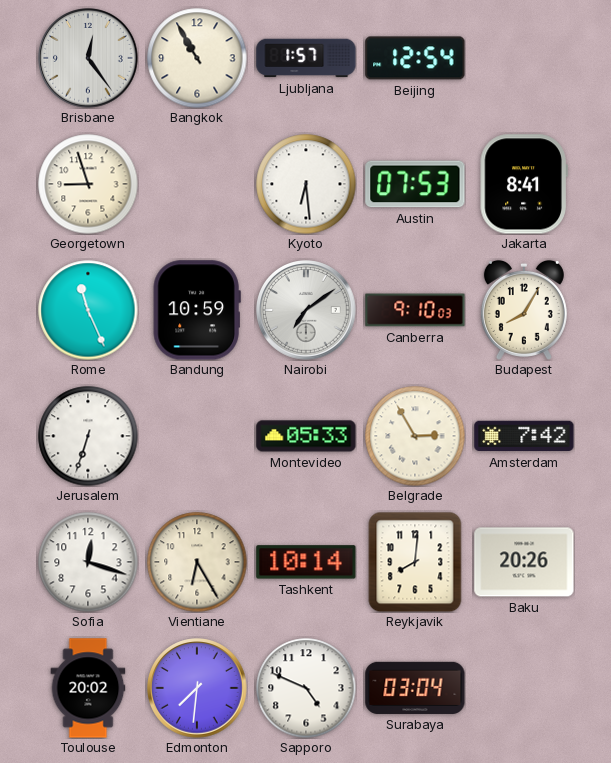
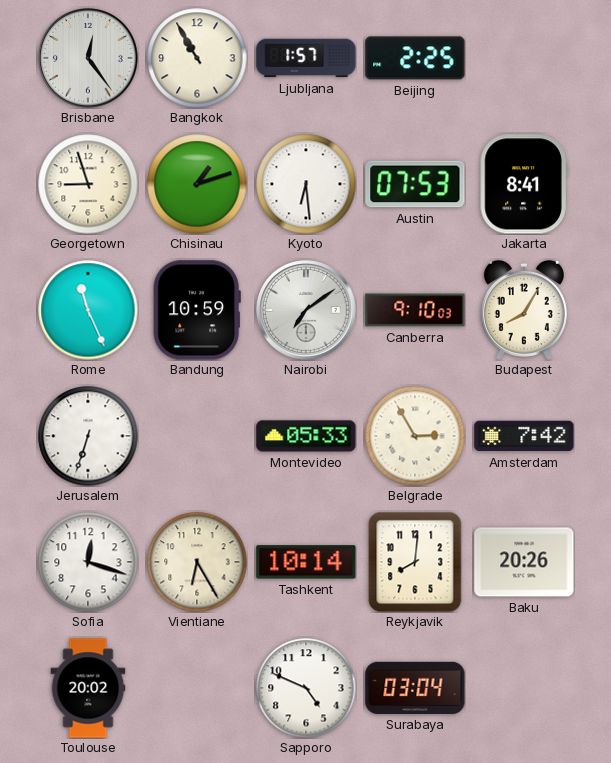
Beijing: 12:54 -> 2:25 (415, 58)
Chisinau: none -> 1:12 (197, 184)
Edmonton: 7:31 -> none (197, 688)
